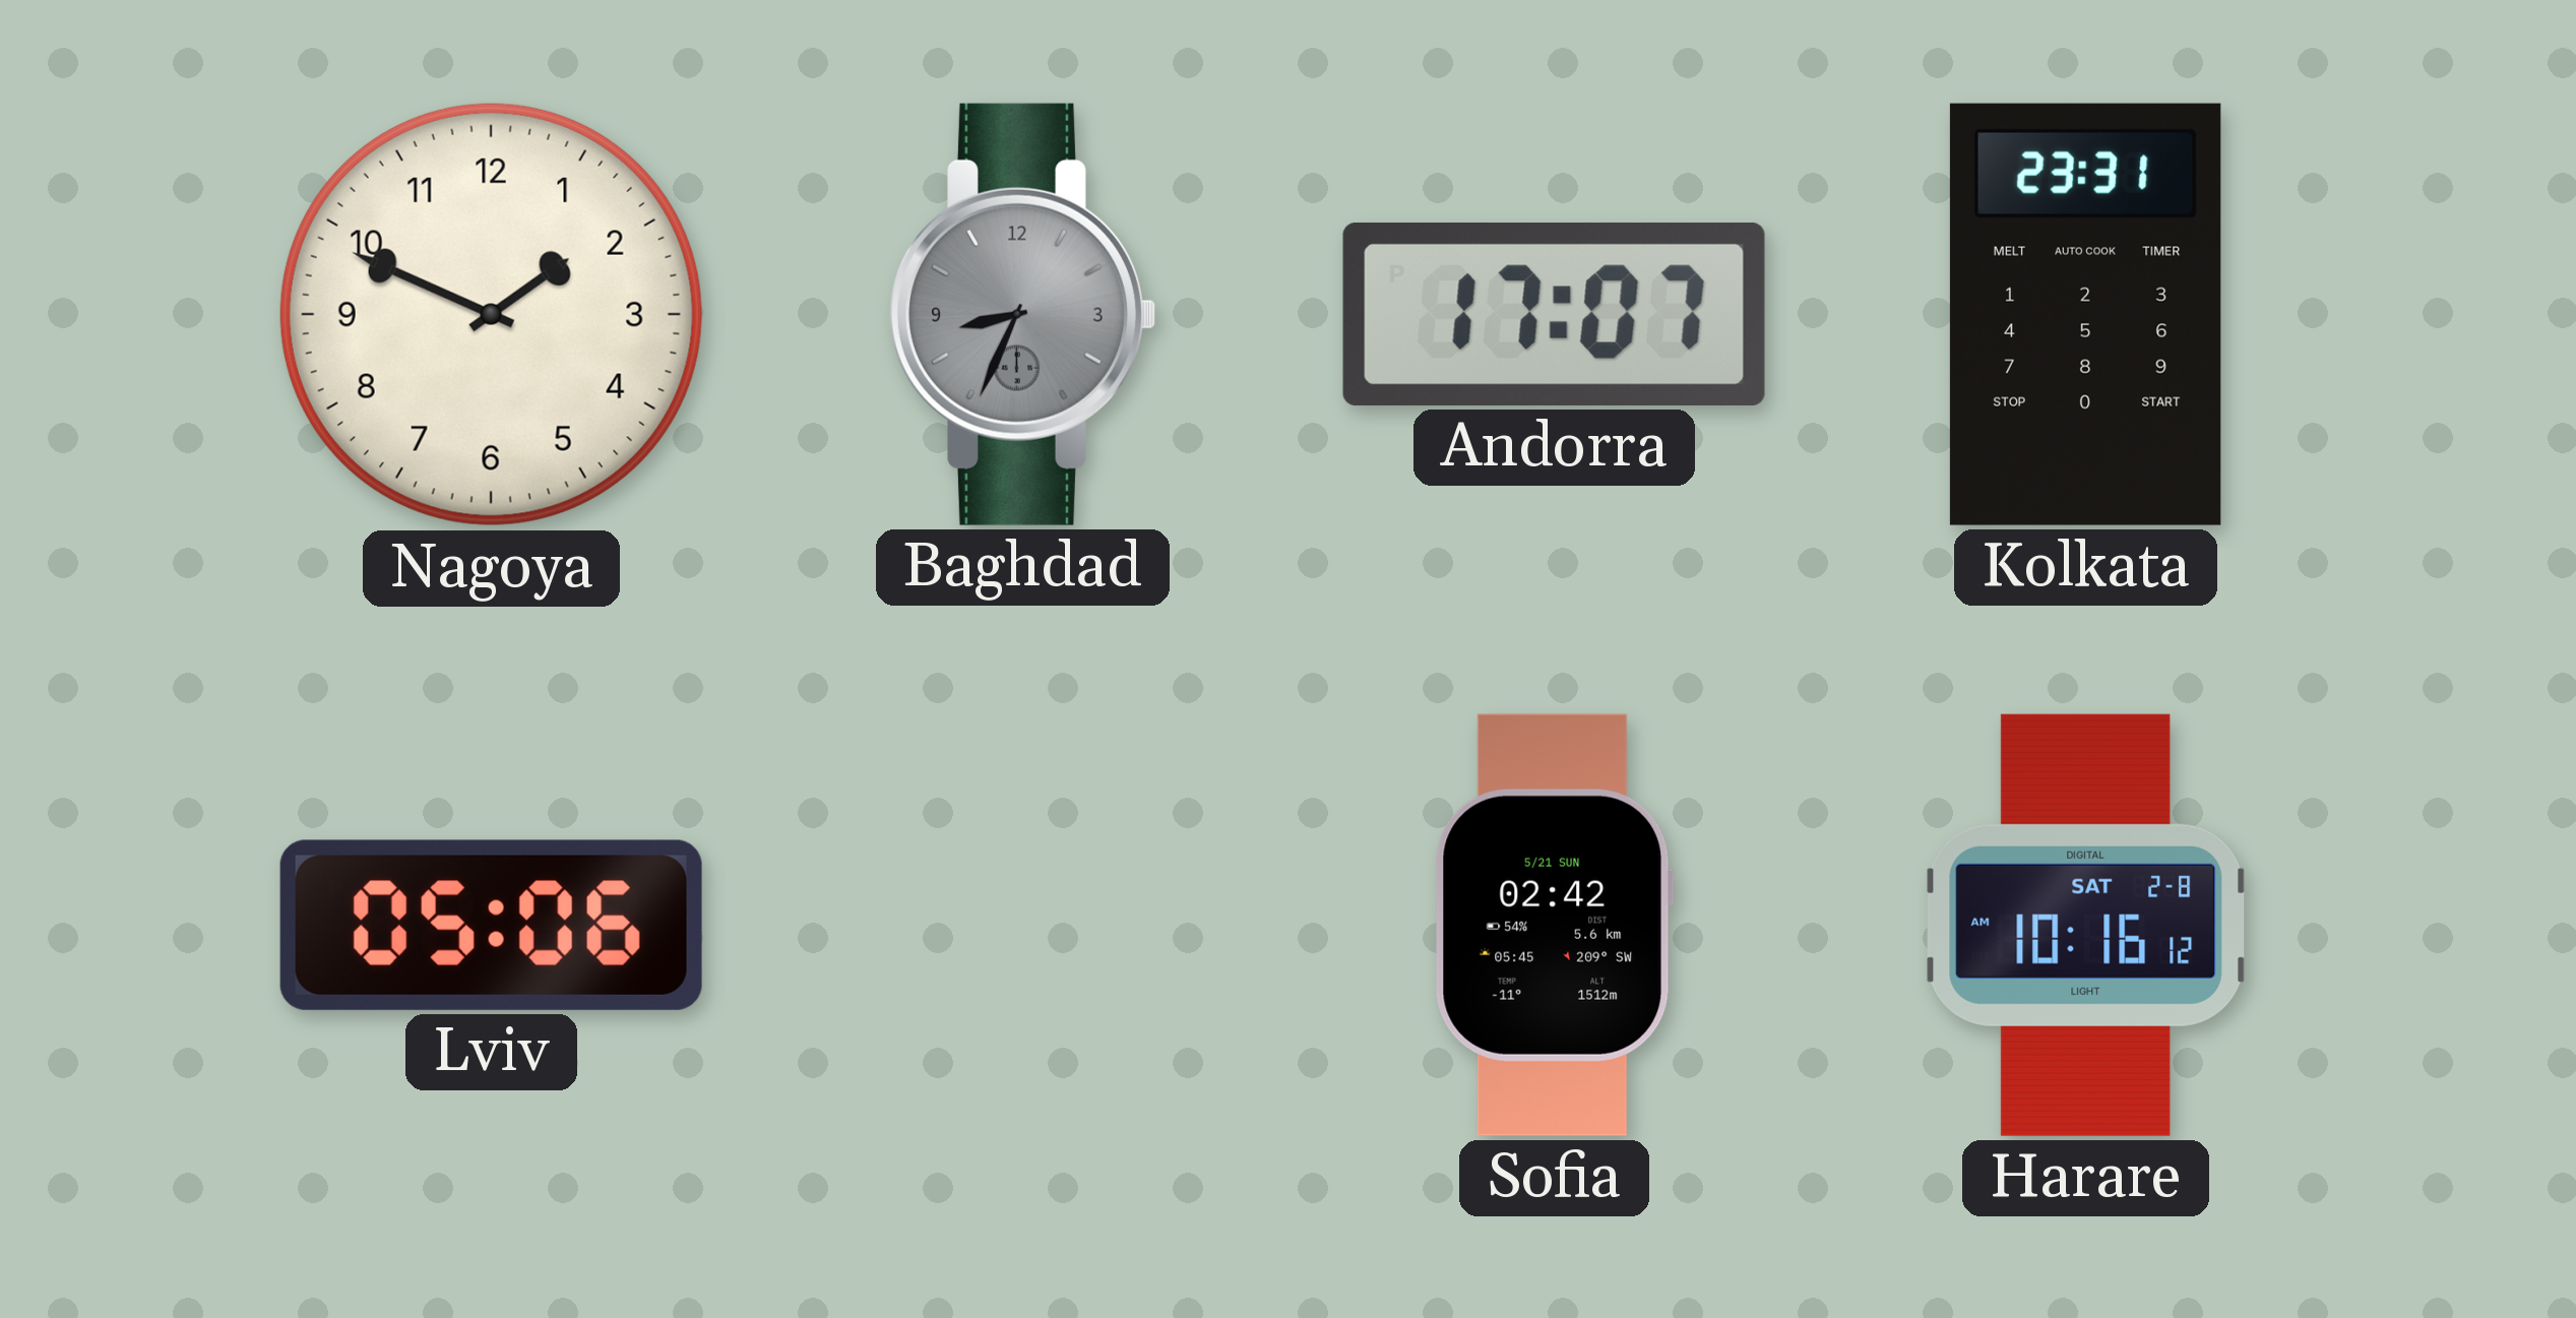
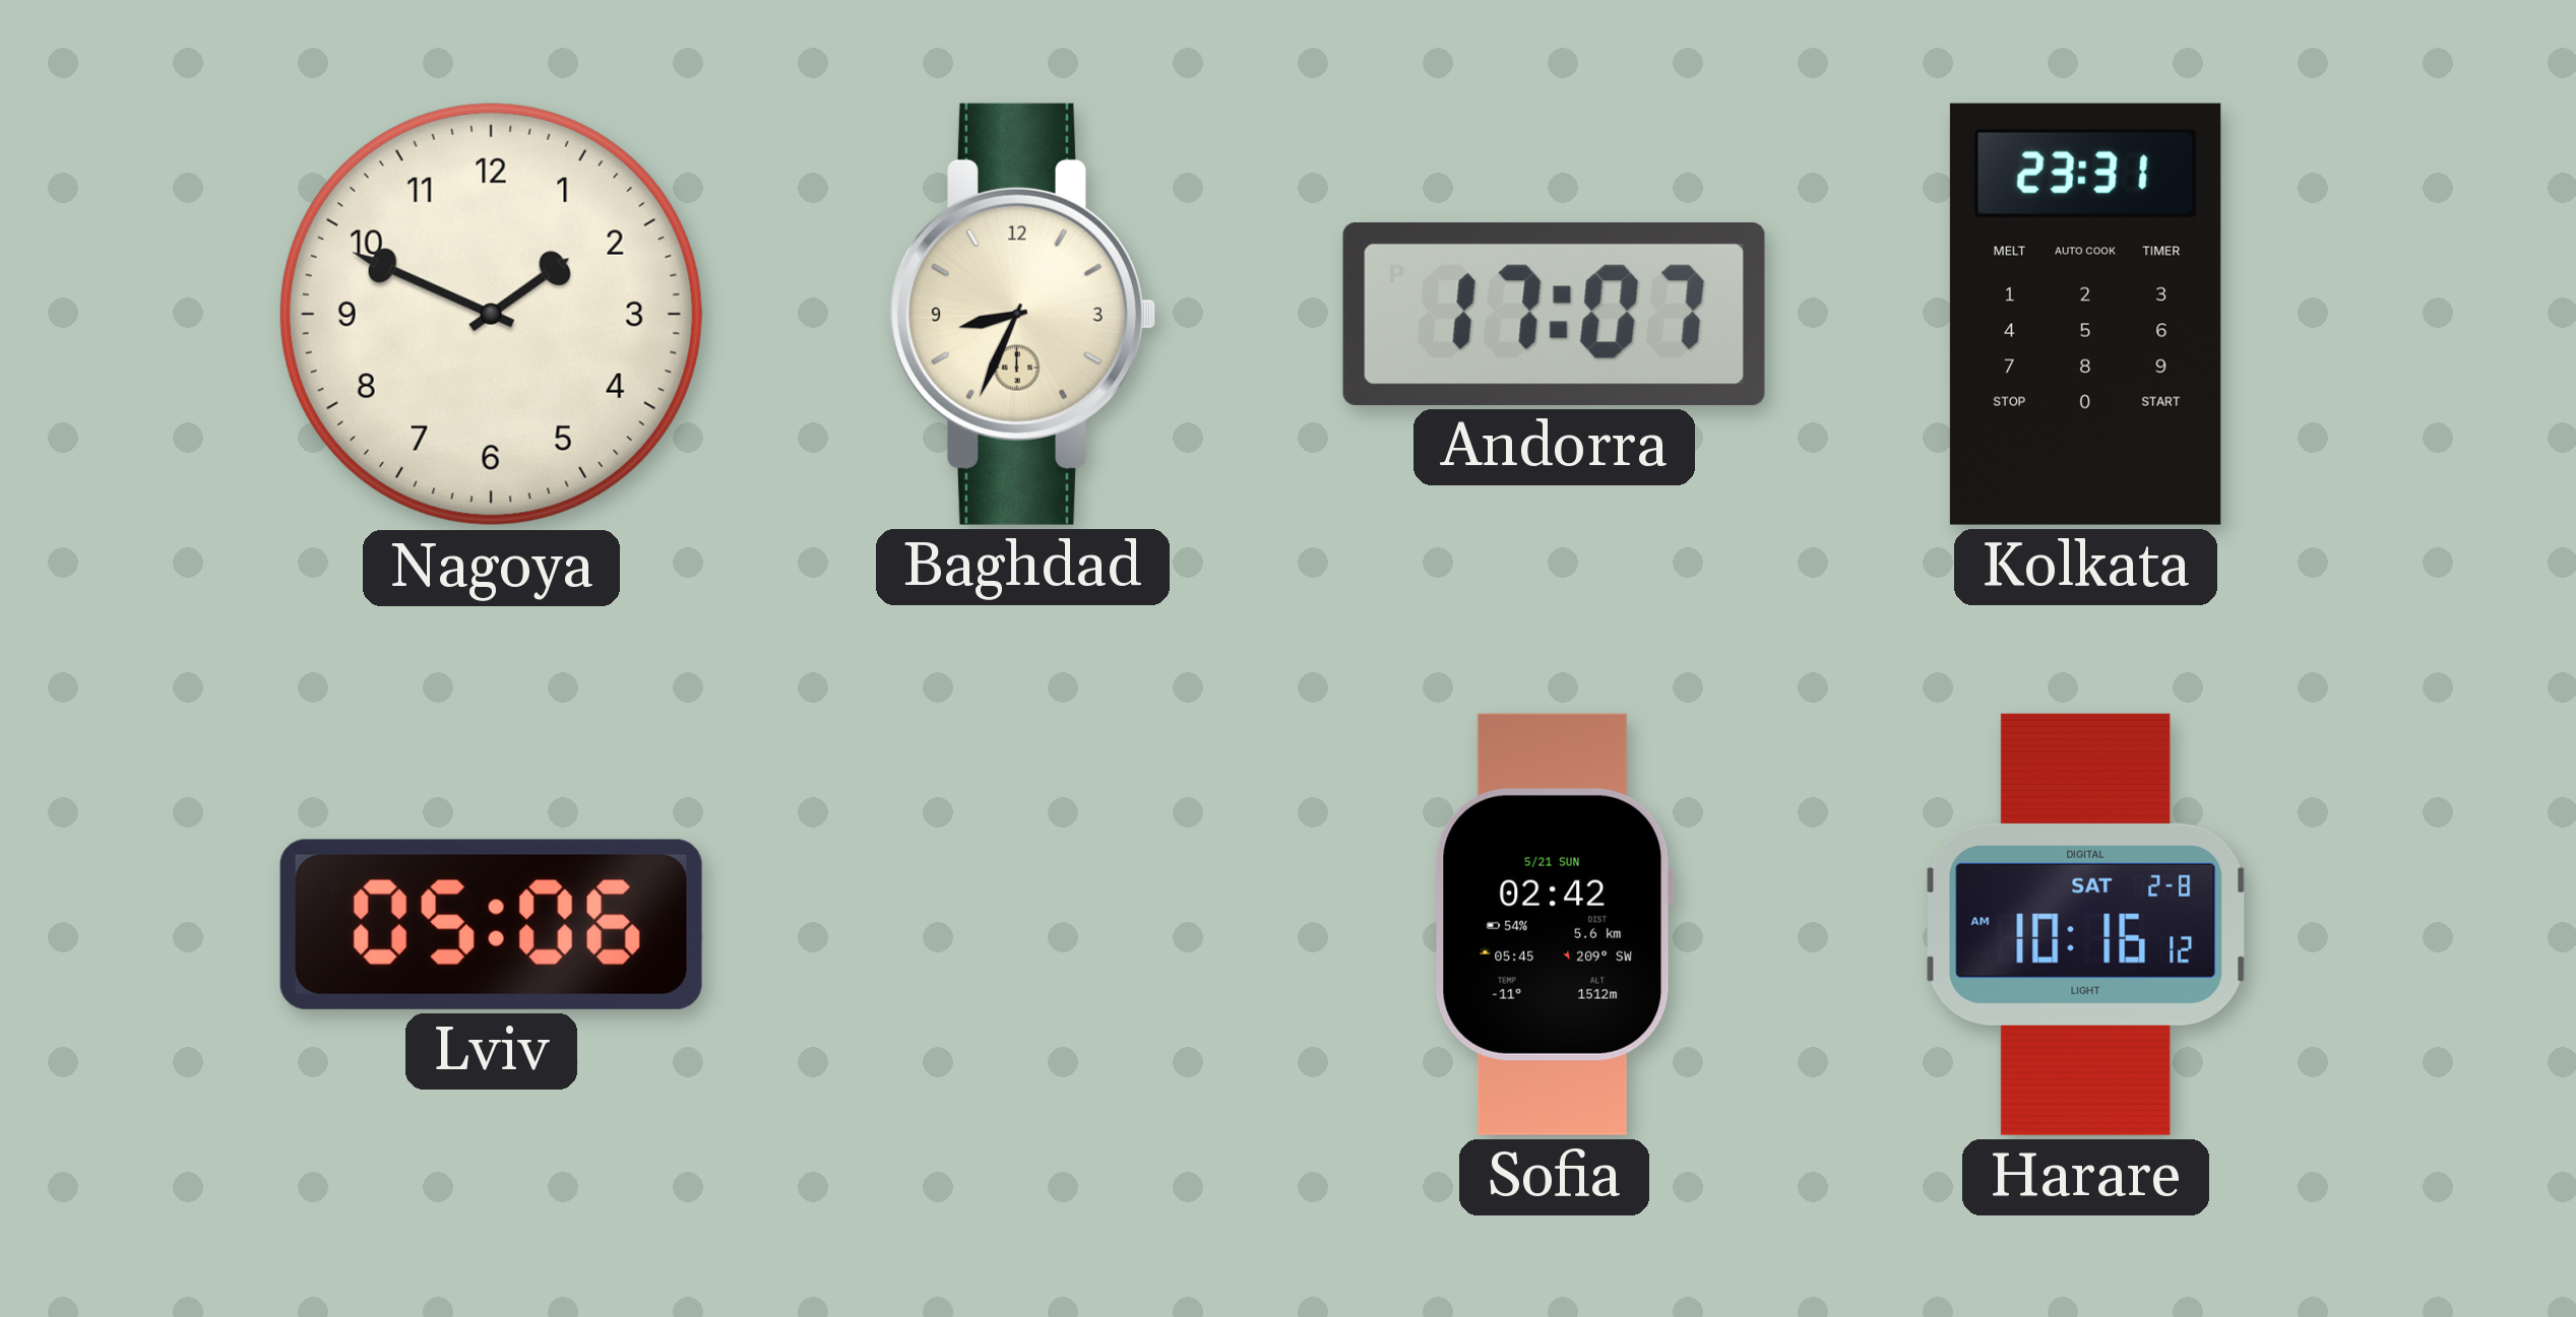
Baghdad dial: grey -> cream (1022, 314)
